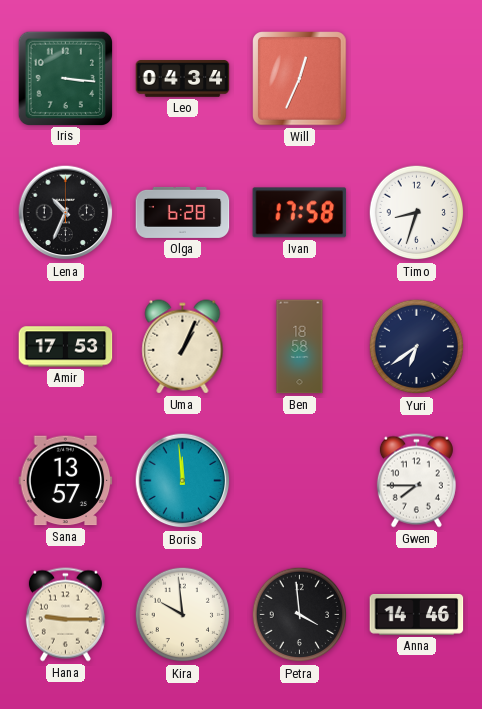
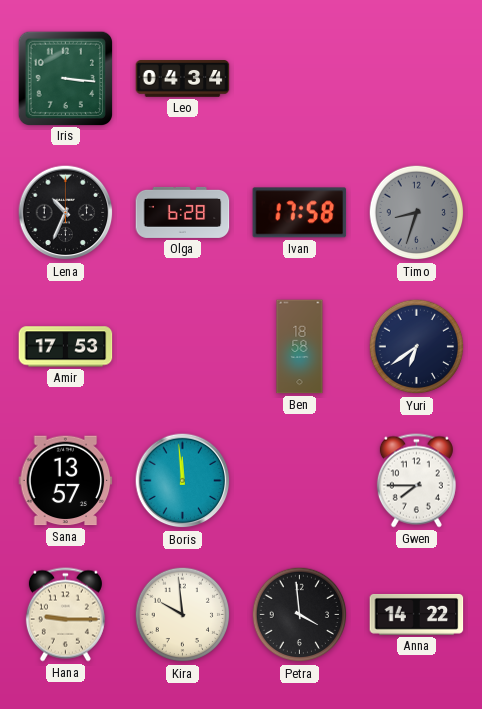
Will: 12:34 -> none (300, 79)
Timo dial: white -> grey (417, 213)
Uma: 1:04 -> none (183, 347)
Anna: 14:46 -> 14:22 (417, 614)
